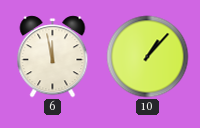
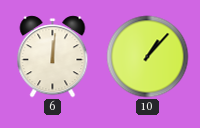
6: 11:58 -> 12:01 (53, 57)
